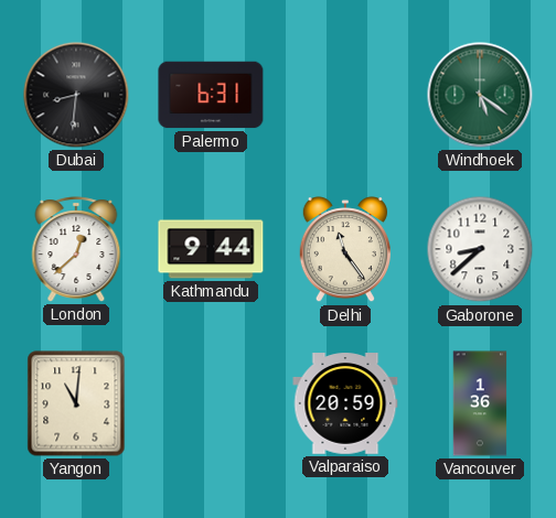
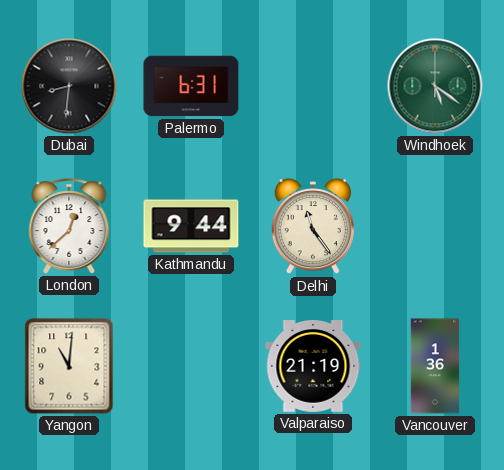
Gaborone: 8:38 -> none (480, 249)
Valparaiso: 20:59 -> 21:19 (313, 366)
